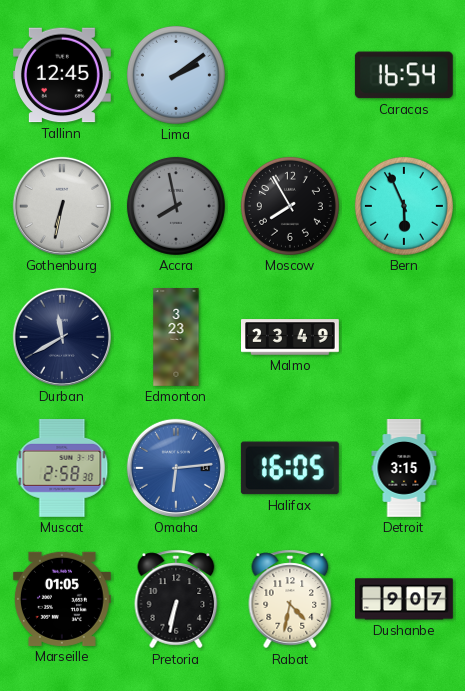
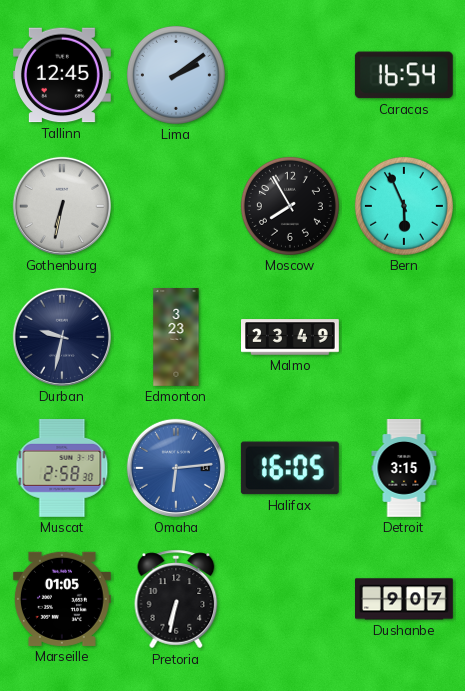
Accra: 7:58 -> none (176, 206)
Durban: 11:40 -> 9:32 (62, 337)
Rabat: 4:32 -> none (290, 599)
